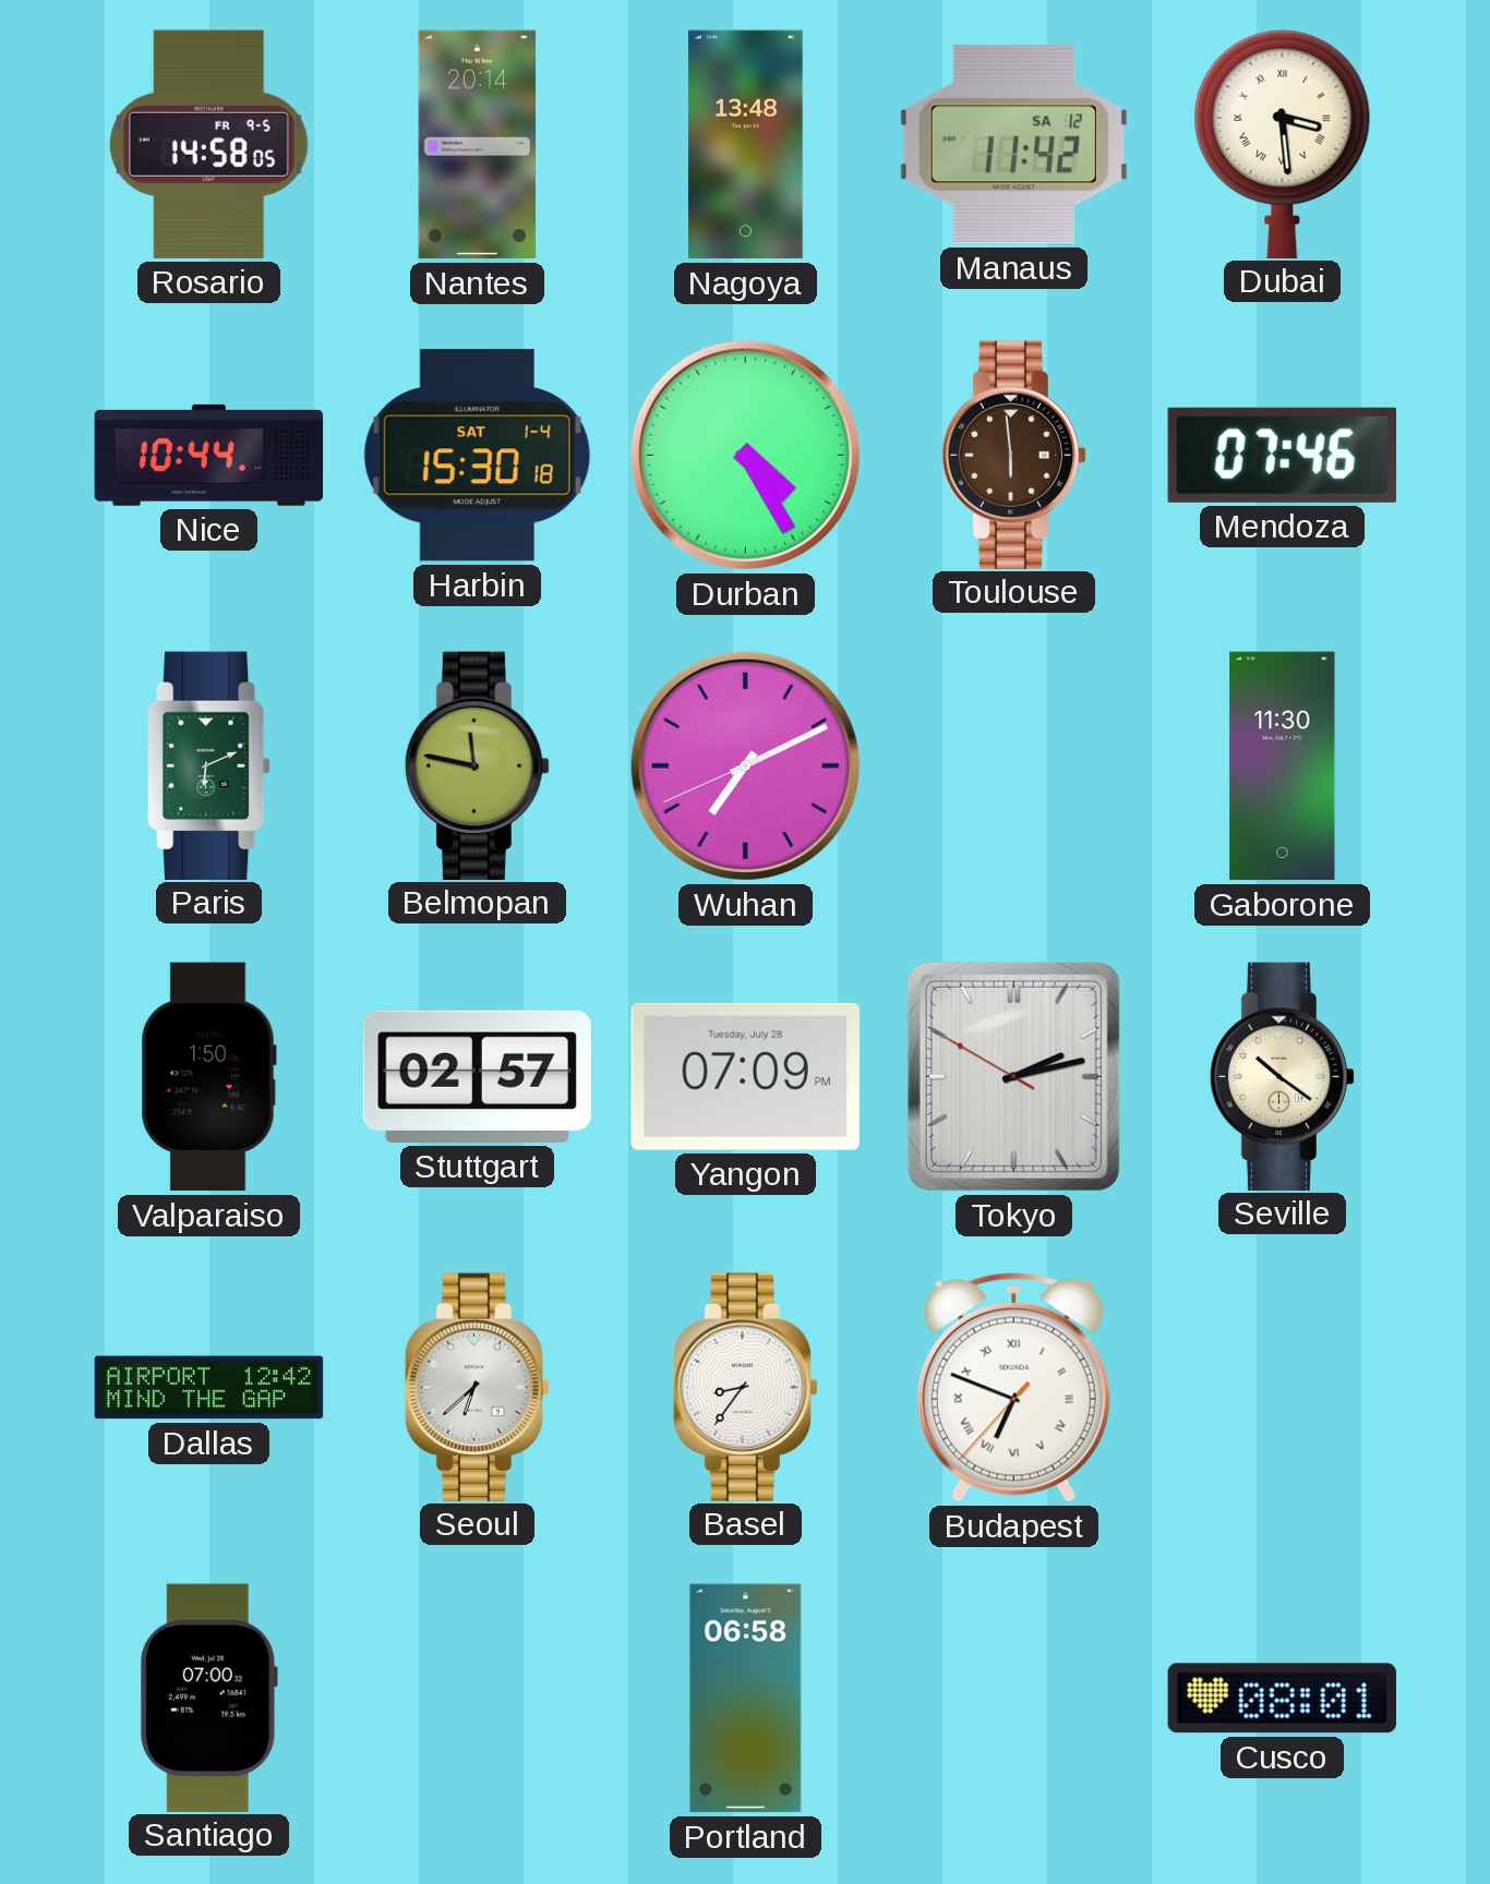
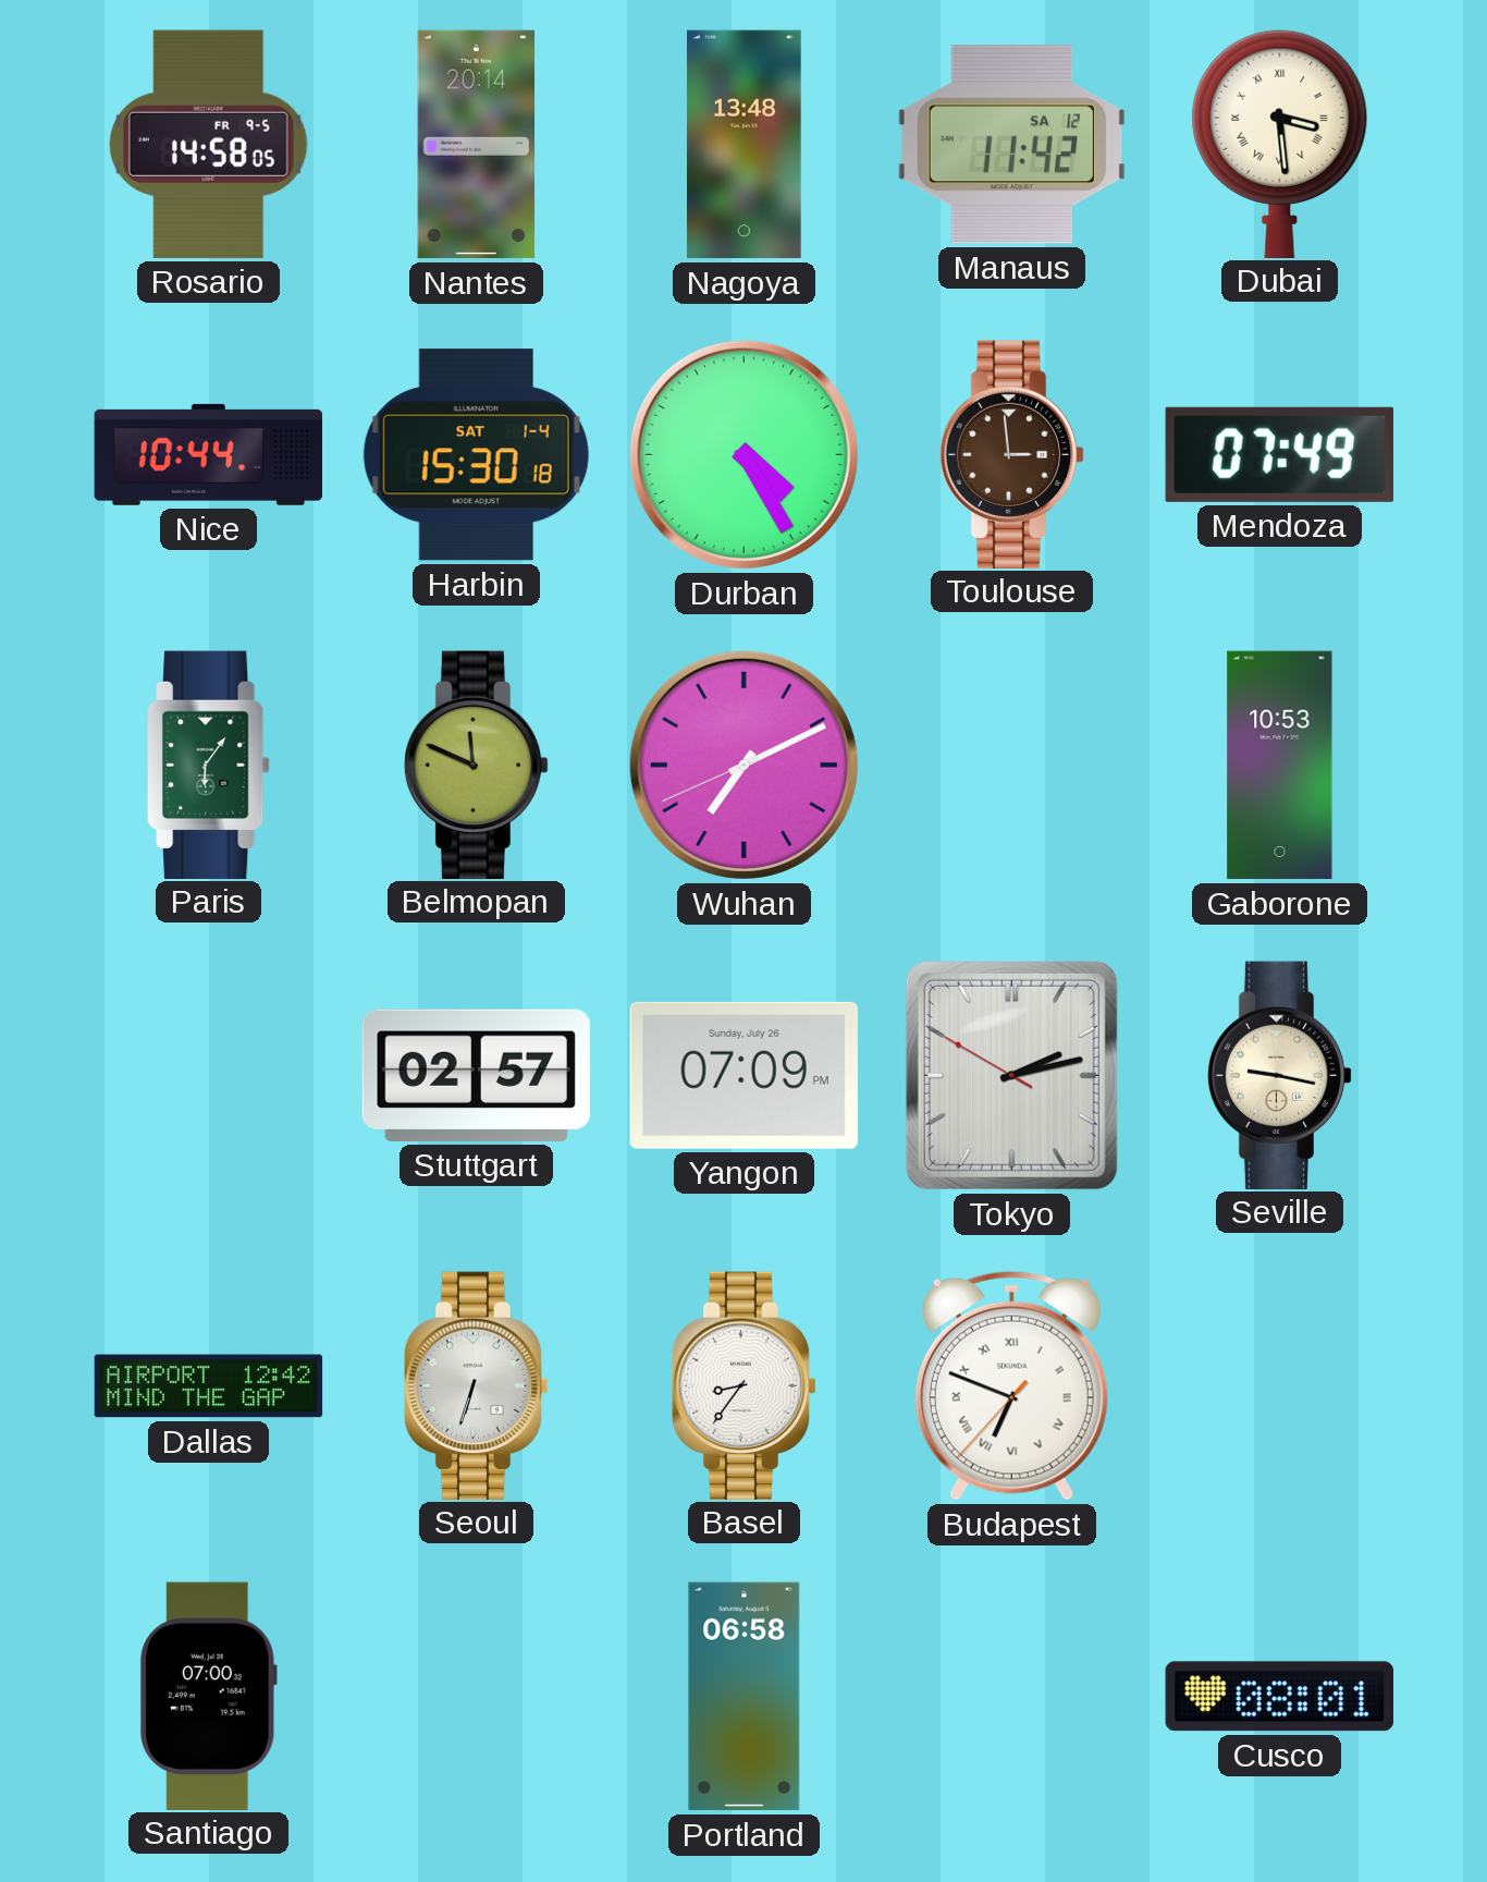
Toulouse: 5:59 -> 2:59 (1012, 454)
Mendoza: 07:46 -> 07:49 (1279, 454)
Paris: 6:11 -> 6:06 (209, 765)
Belmopan: 11:47 -> 11:49 (477, 765)
Gaborone: 11:30 -> 10:53 (1280, 766)
Valparaiso: 1:50 -> none (208, 1077)
Yangon date: Tuesday, July 28 -> Sunday, July 26 (743, 1075)
Seville: 10:21 -> 9:17 (1280, 1075)
Seoul: 6:38 -> 6:33 (477, 1385)
